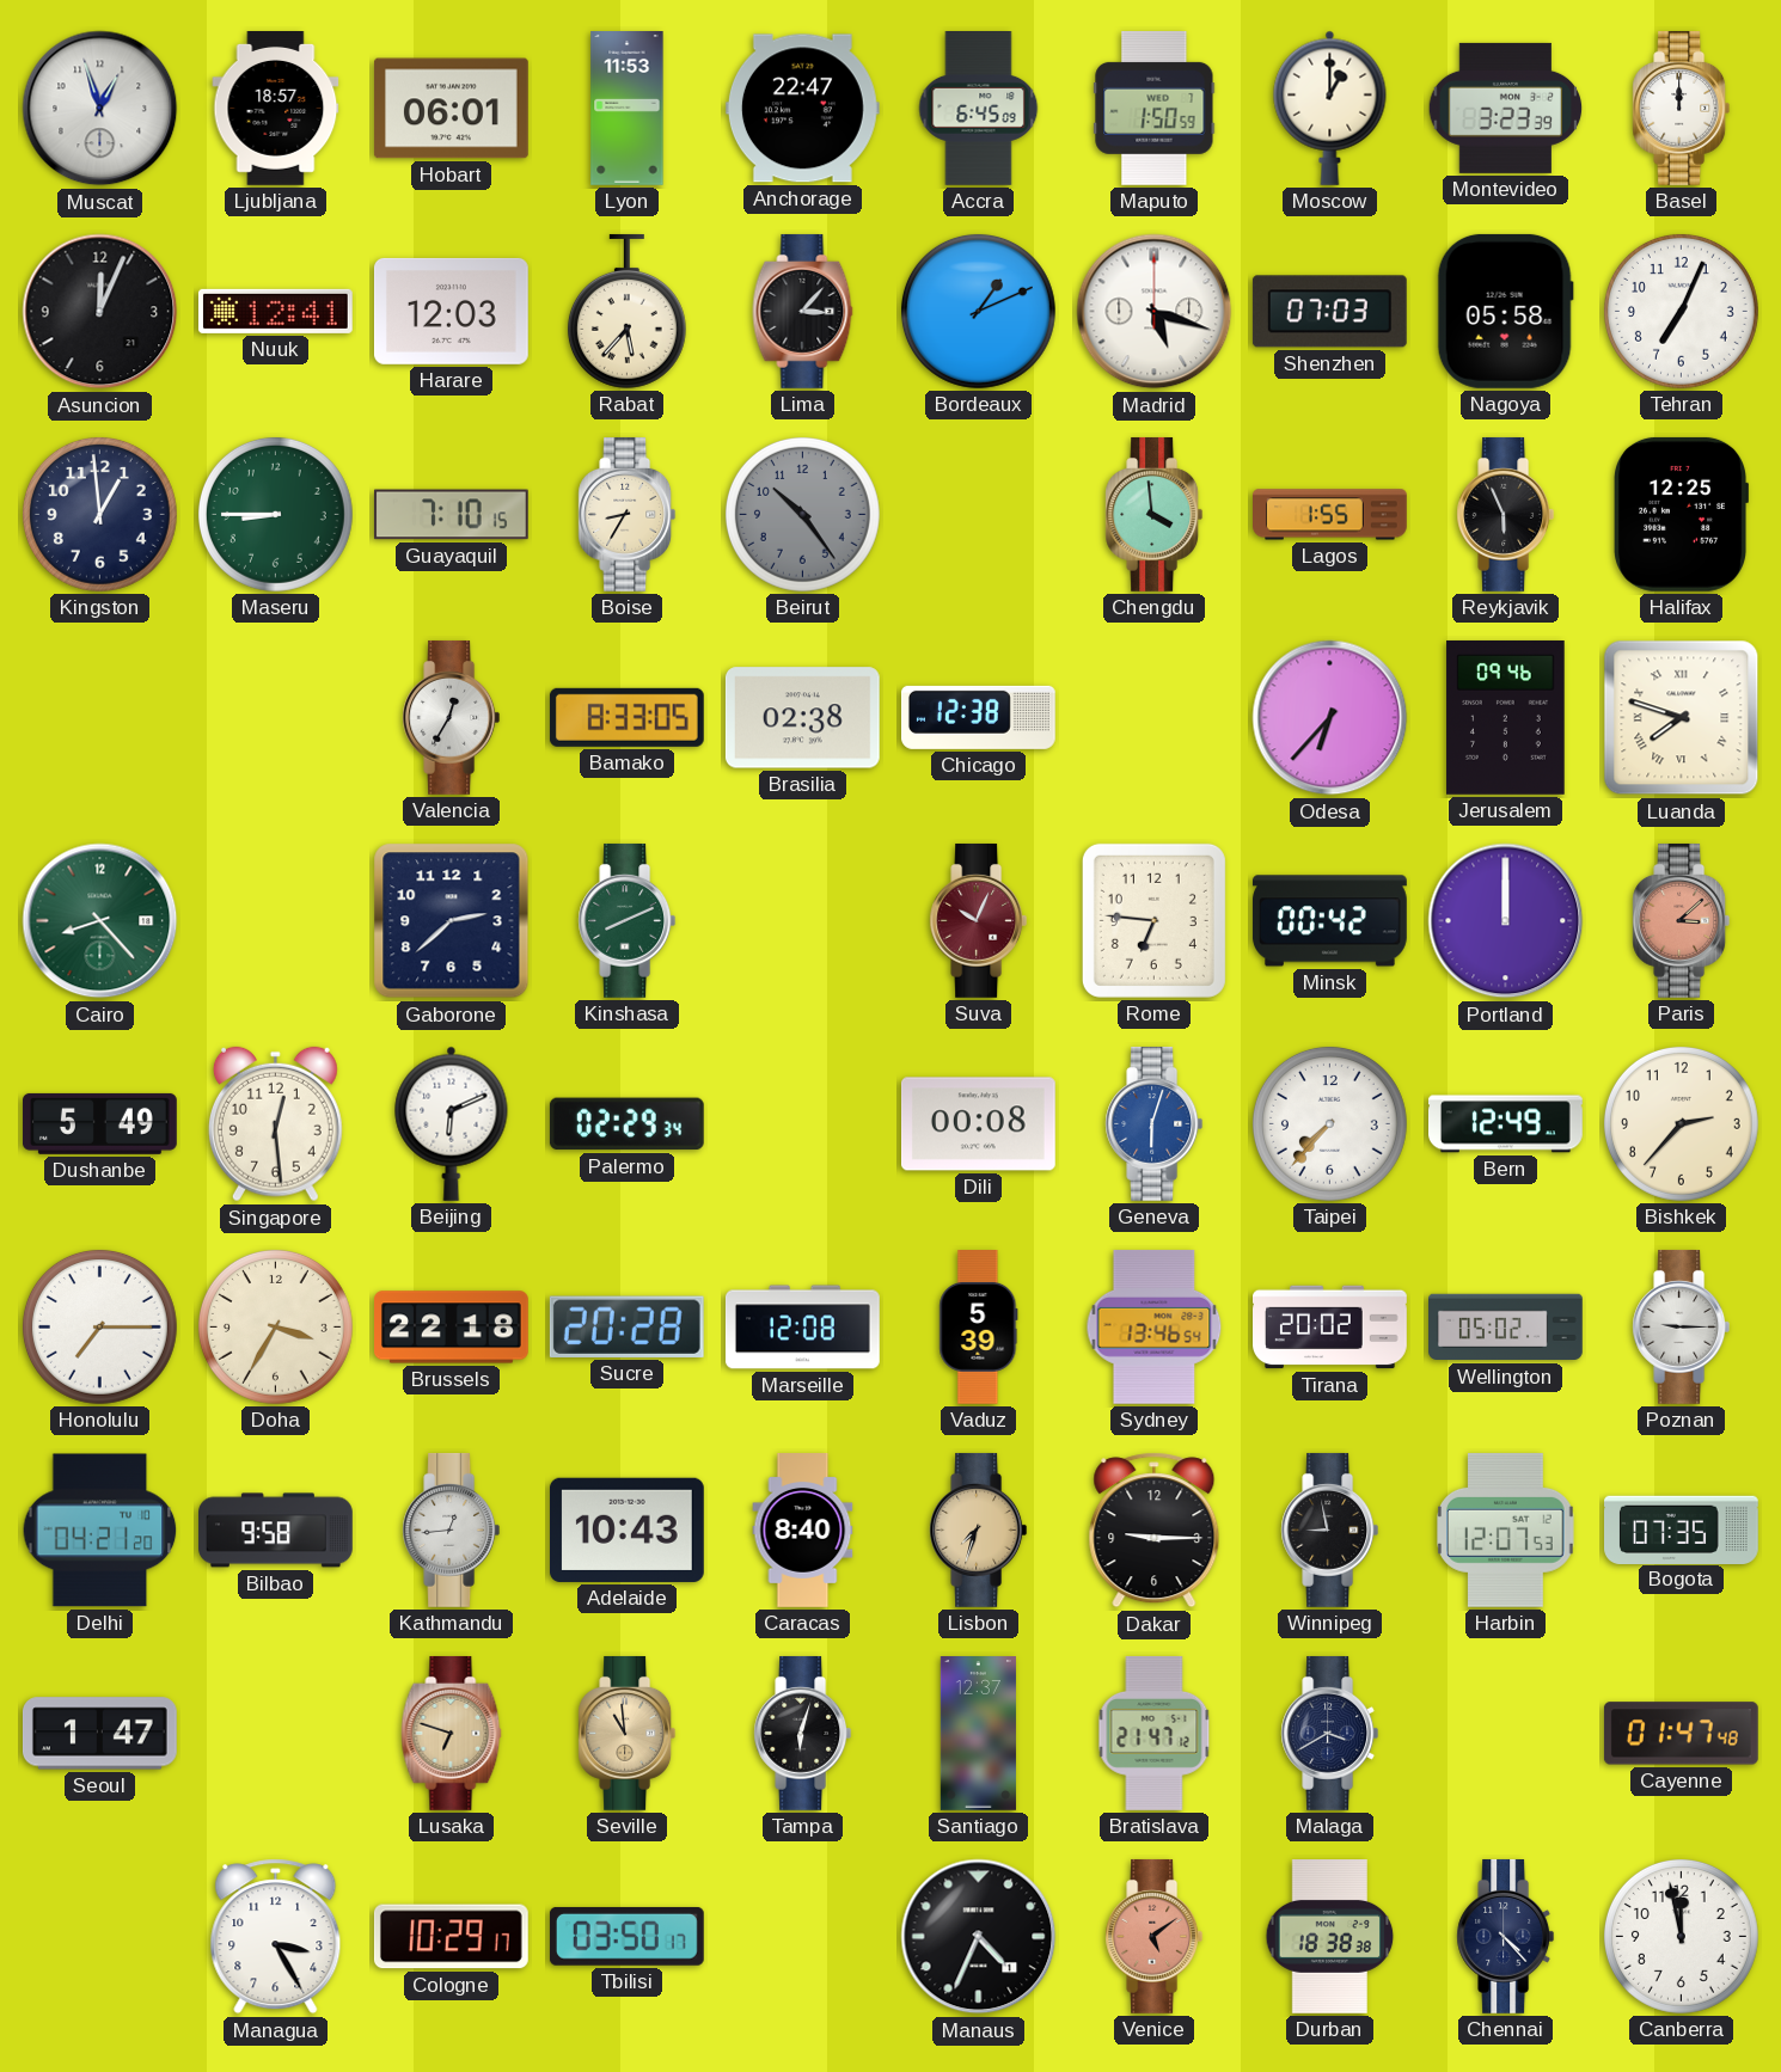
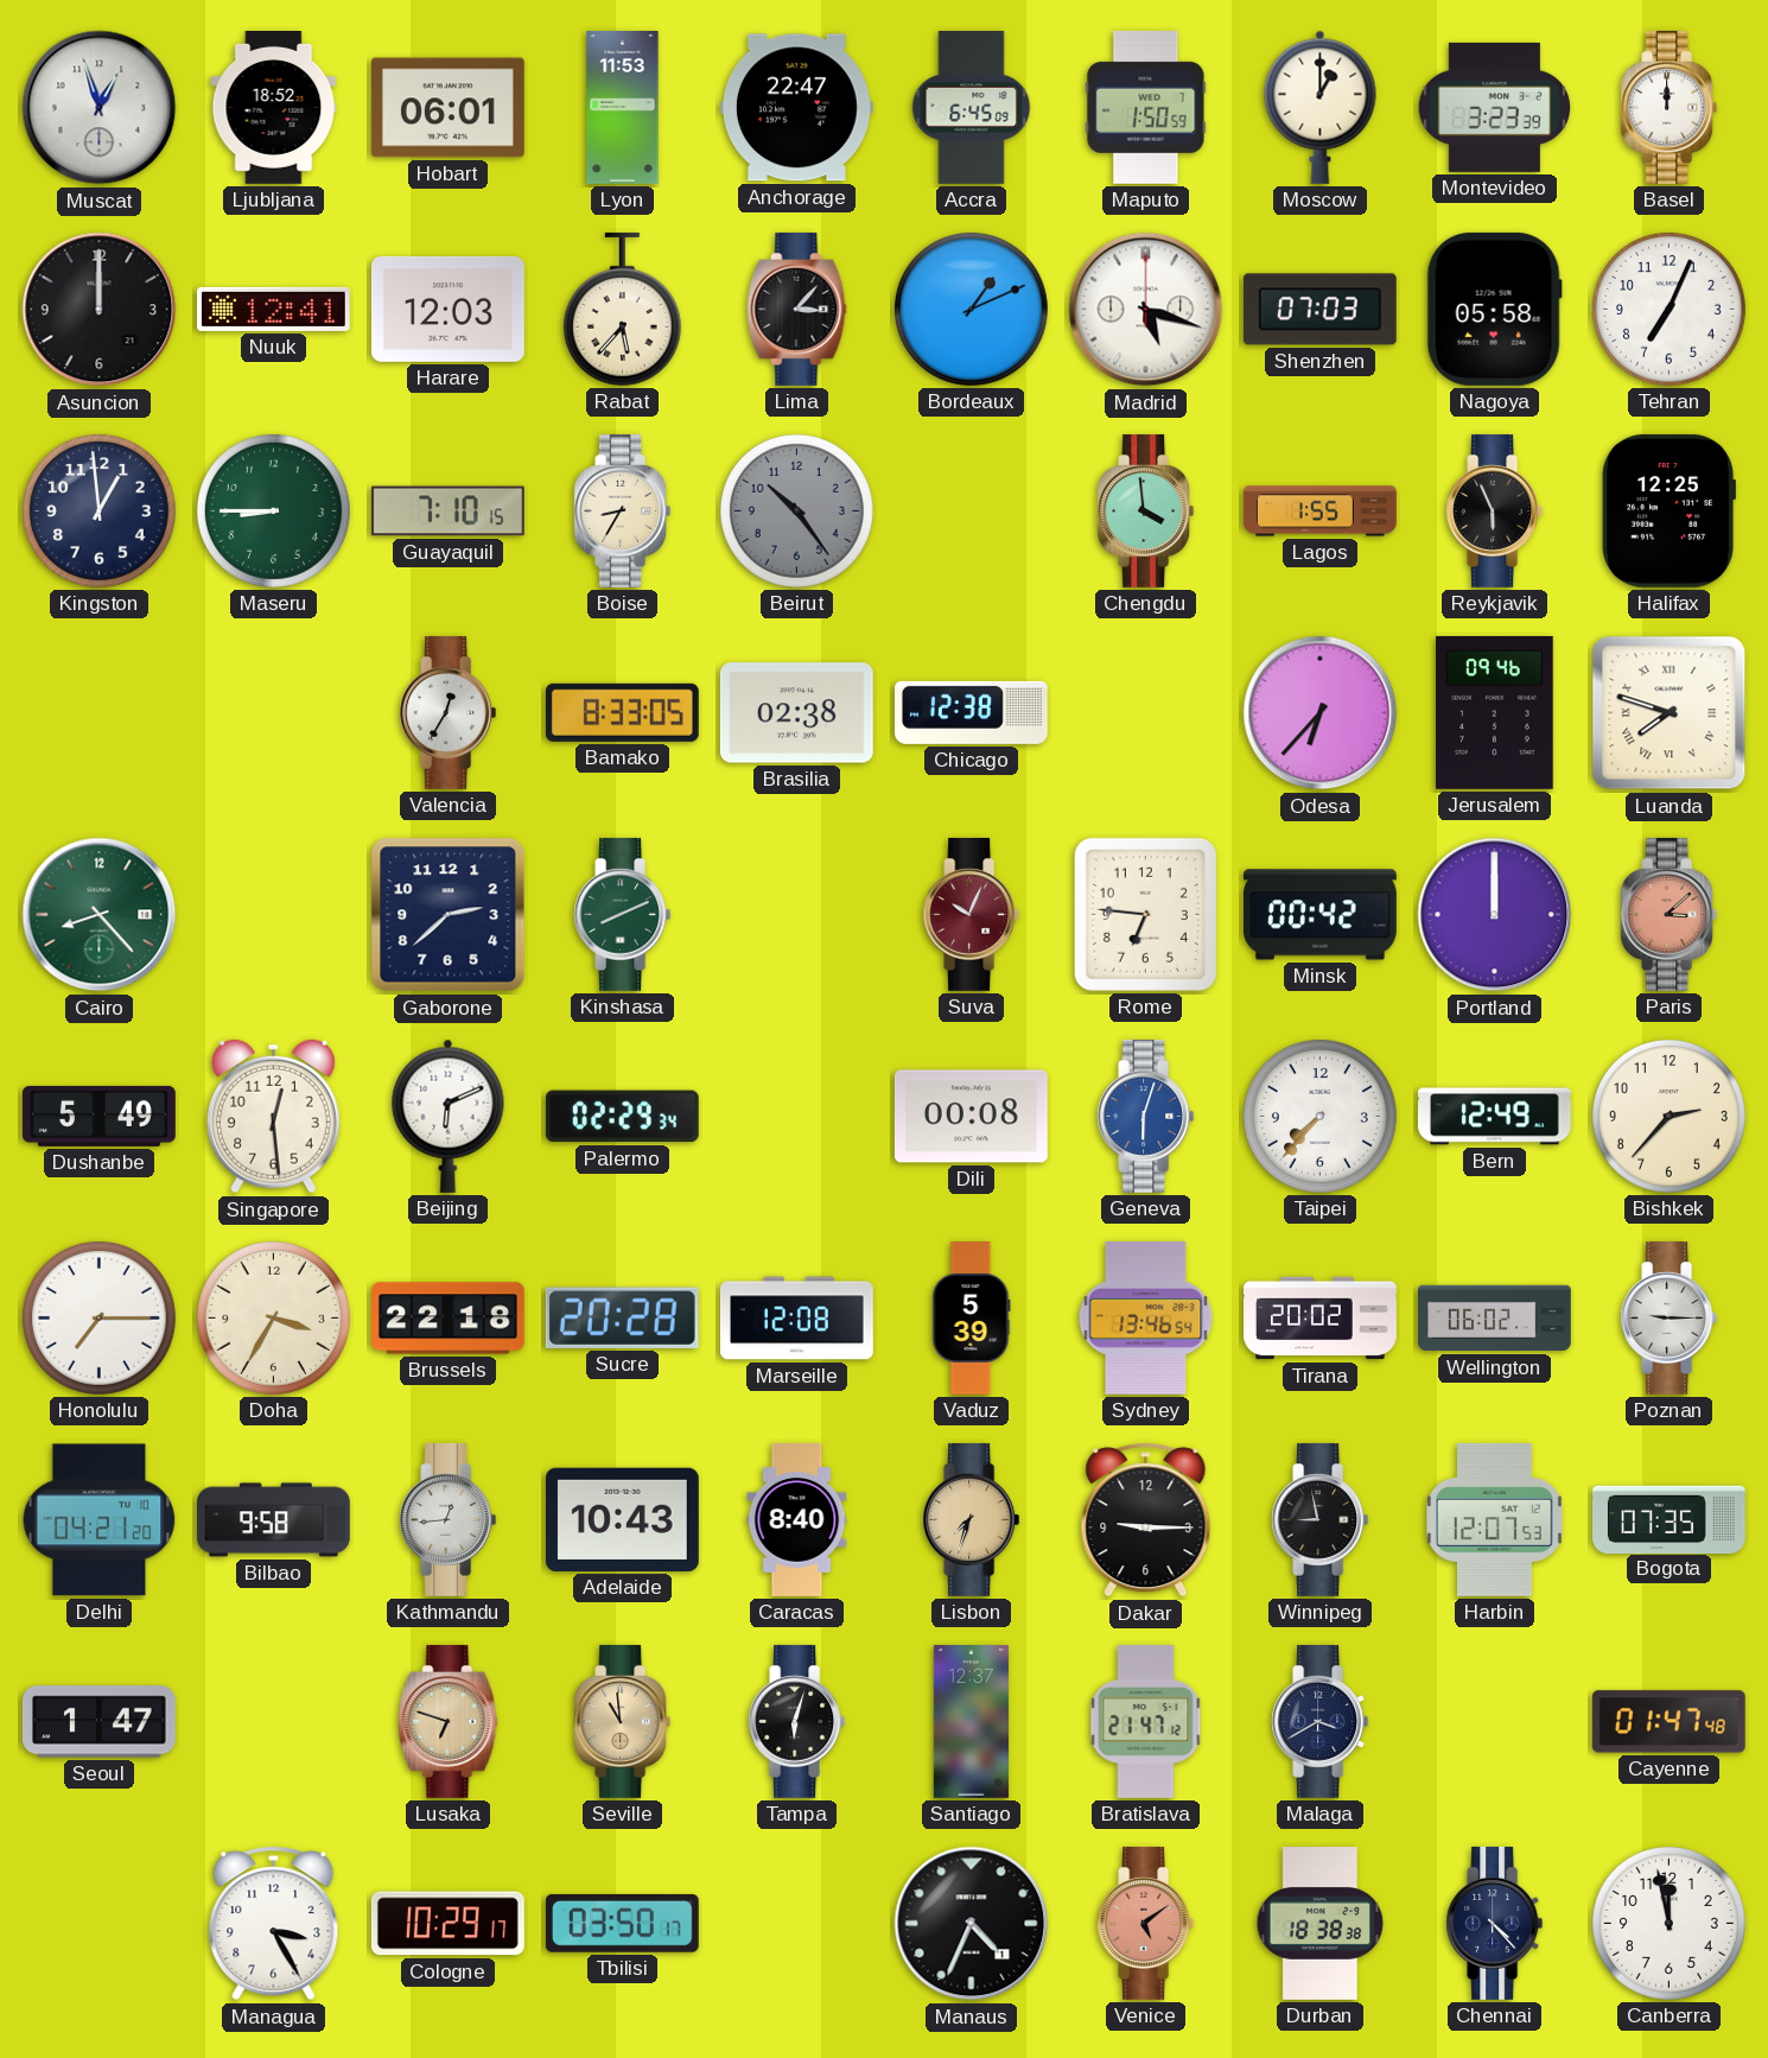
Ljubljana: 18:57 -> 18:52 (274, 108)
Asuncion: 12:04 -> 12:00 (100, 310)
Wellington: 05:02 -> 06:02 (1495, 1319)
